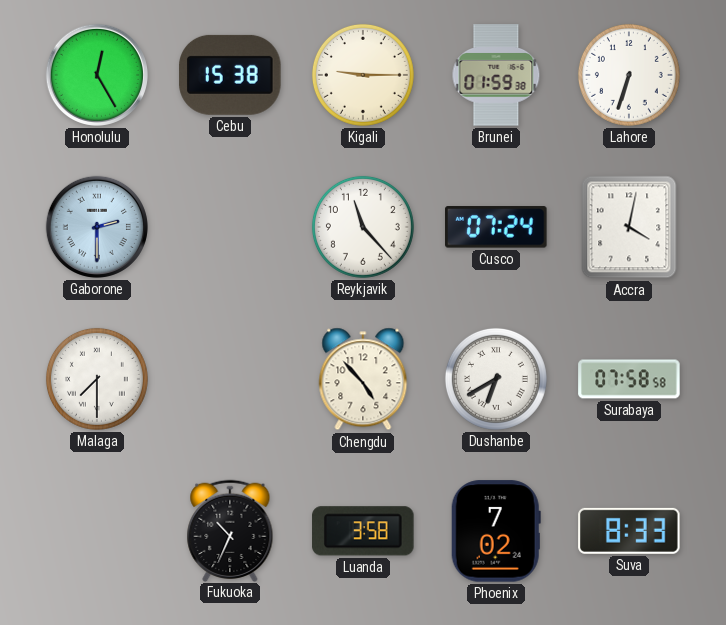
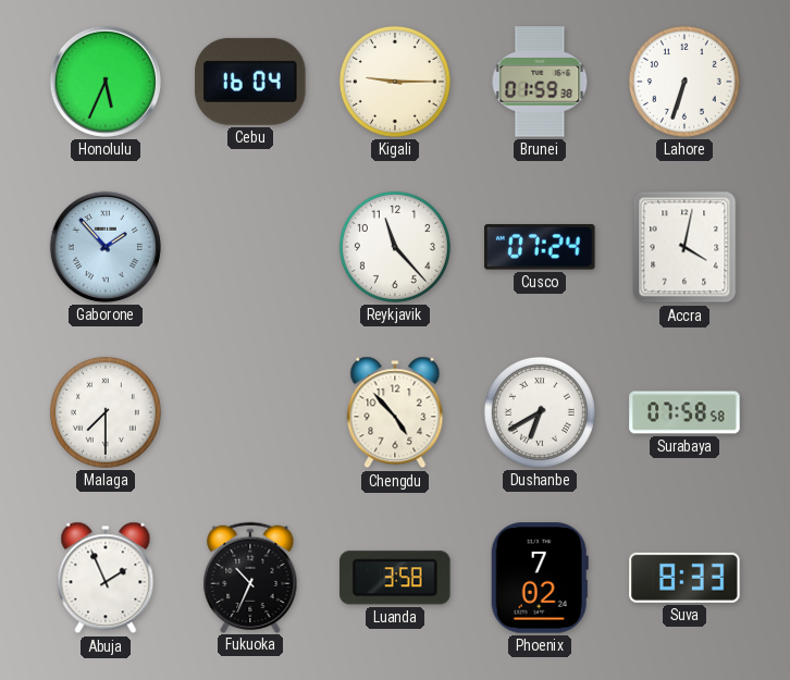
Honolulu: 12:25 -> 5:34 (106, 82)
Cebu: 15:38 -> 16:04 (250, 82)
Gaborone: 2:30 -> 1:53 (106, 247)
Abuja: none -> 1:56 (106, 578)
